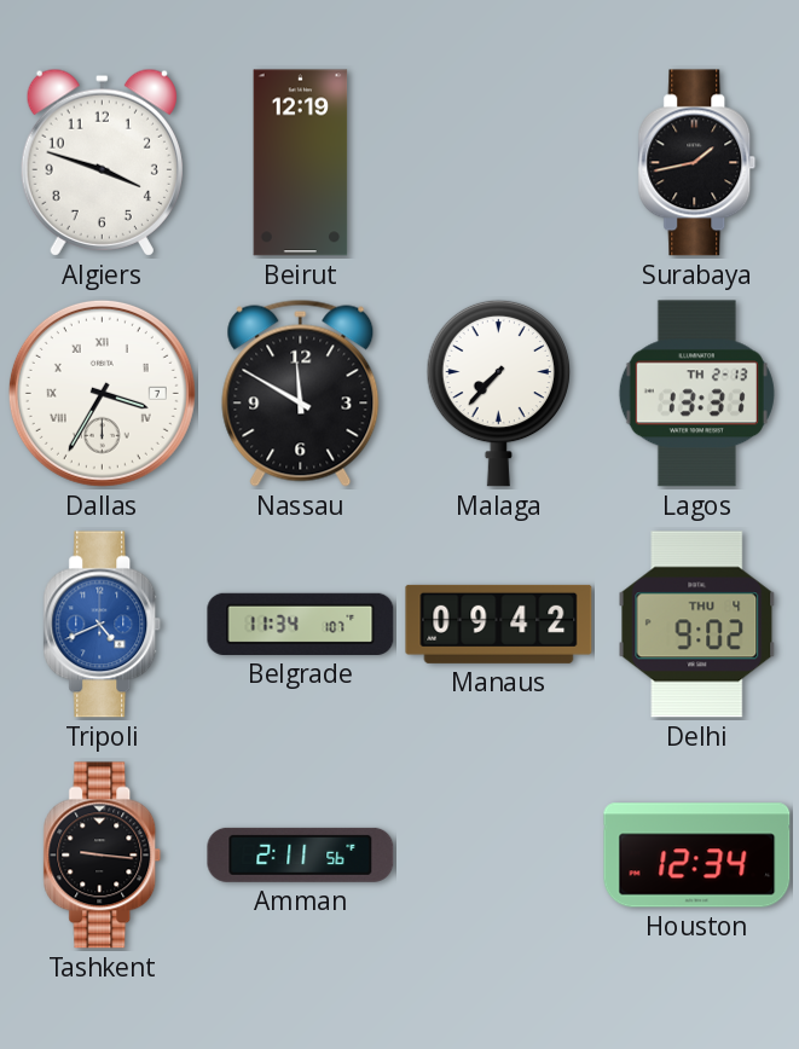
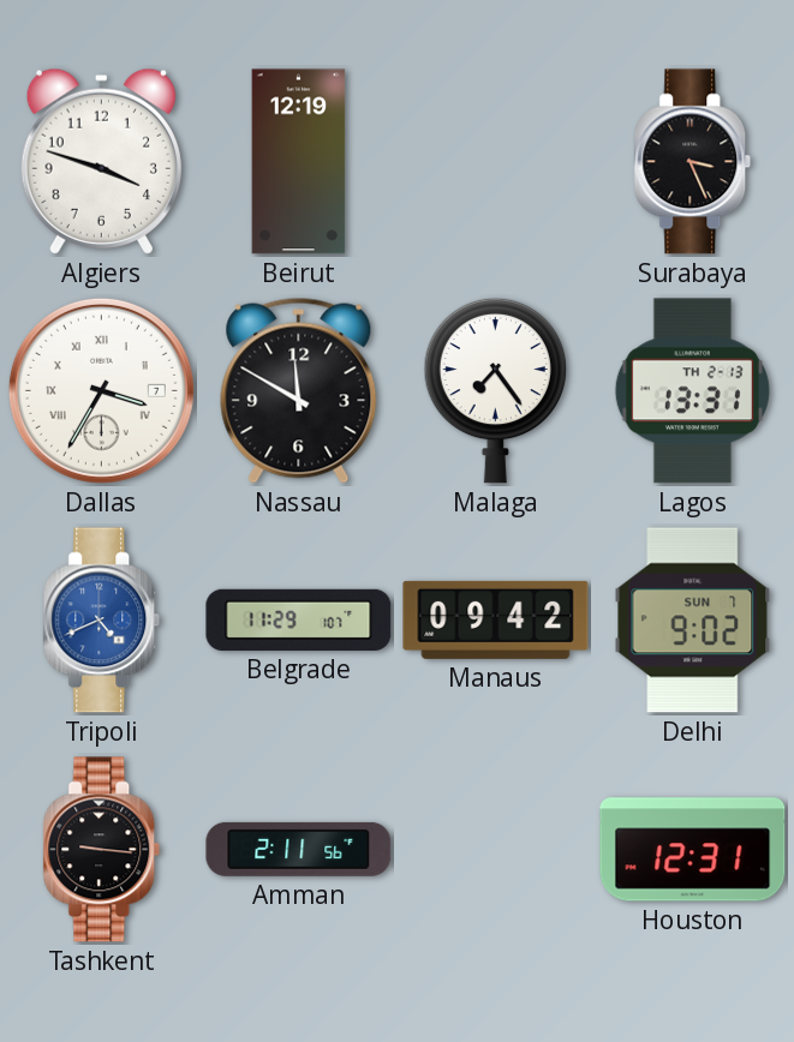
Surabaya: 1:43 -> 3:26 (693, 162)
Malaga: 7:37 -> 7:24 (495, 390)
Belgrade: 11:34 -> 11:29 (299, 619)
Delhi date: THU 4 -> SUN 7 (693, 621)
Houston: 12:34 -> 12:31 (693, 850)
